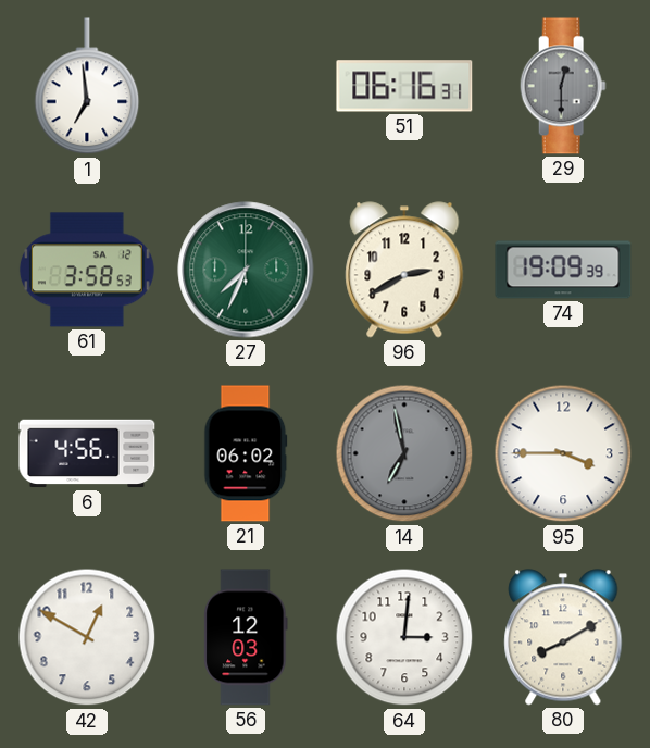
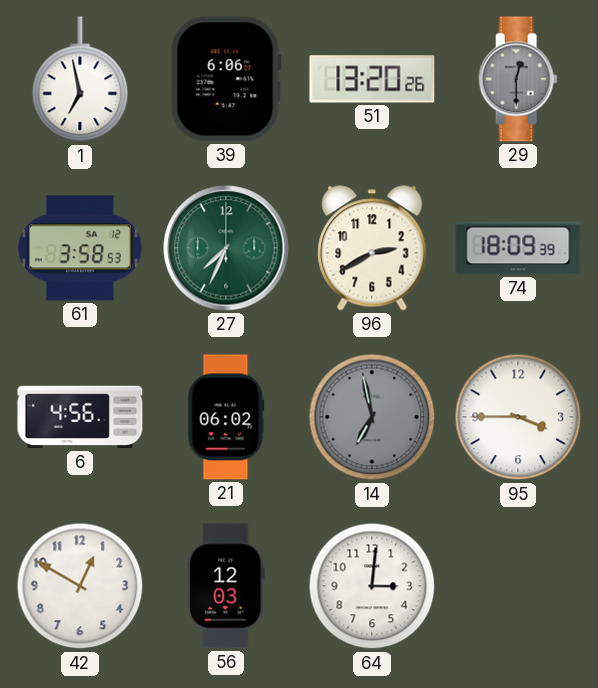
1: 6:59 -> 6:58 (80, 80)
39: none -> 6:06 (226, 79)
51: 06:16 -> 13:20 (372, 79)
74: 19:09 -> 18:09 (518, 248)
80: 8:10 -> none (563, 637)
